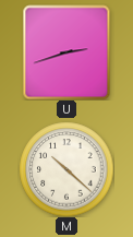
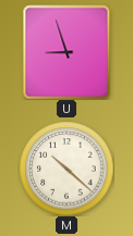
U: 2:42 -> 8:57 (66, 52)
